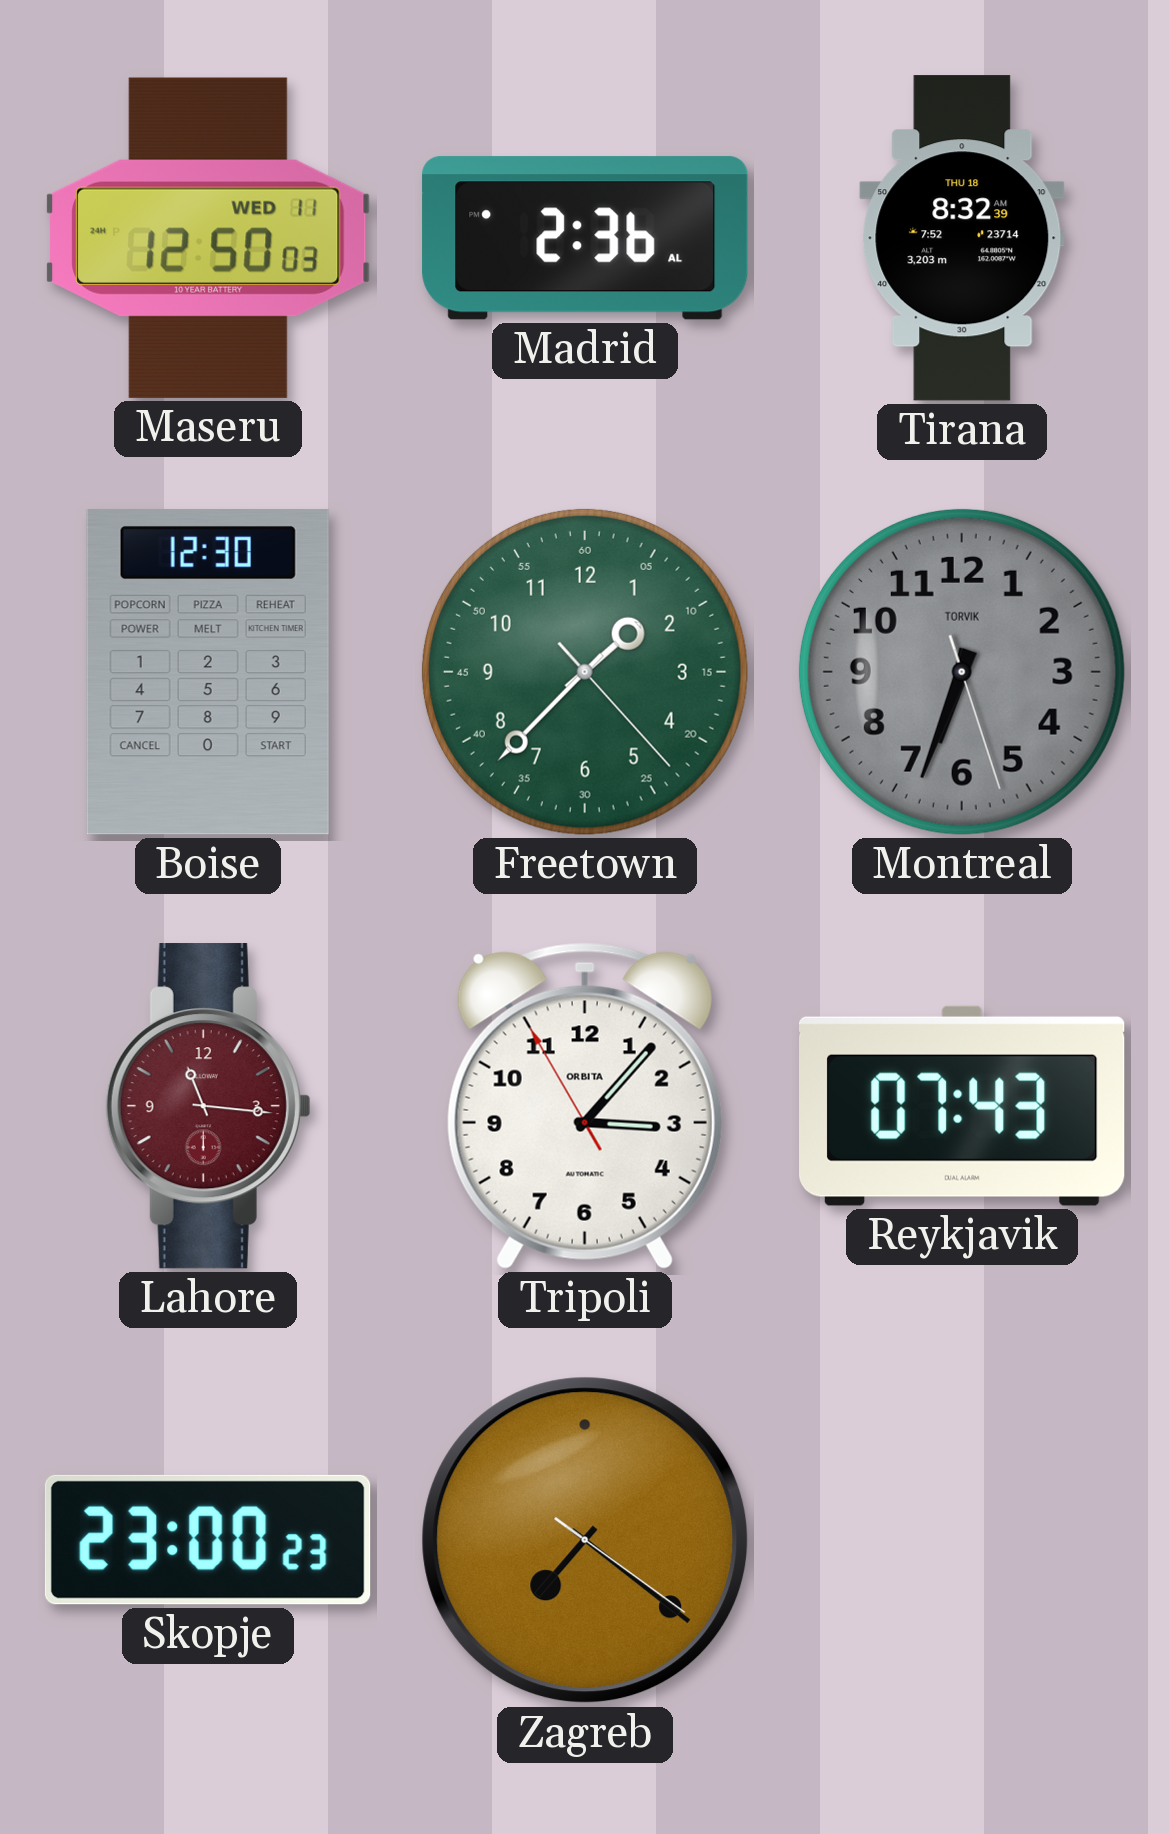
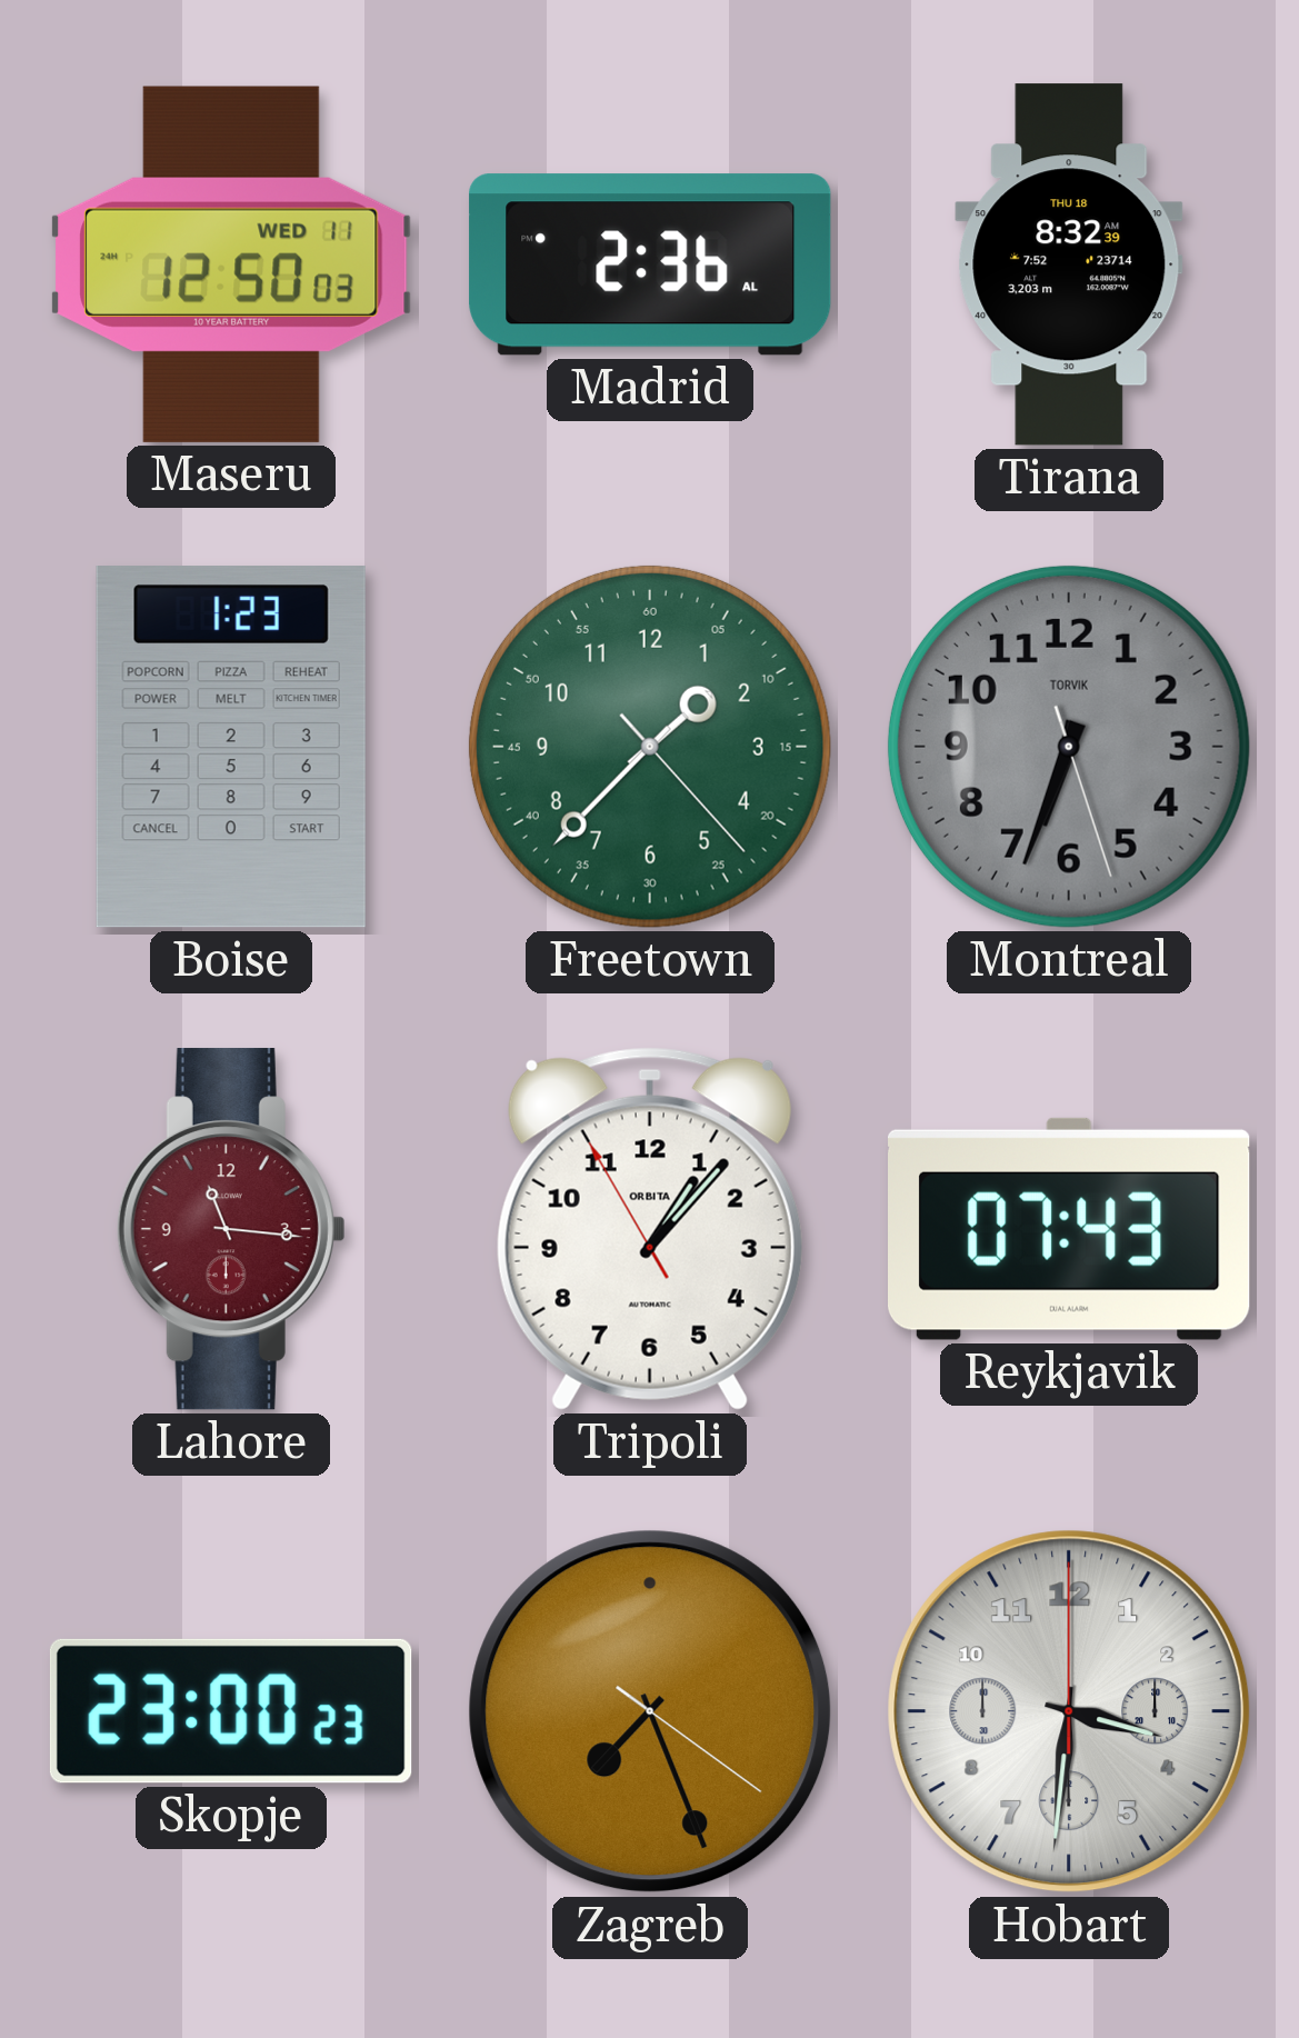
Boise: 12:30 -> 1:23 (231, 748)
Tripoli: 3:06 -> 1:06 (650, 1229)
Zagreb: 7:21 -> 7:26 (650, 1711)
Hobart: none -> 3:31 (1069, 1711)
